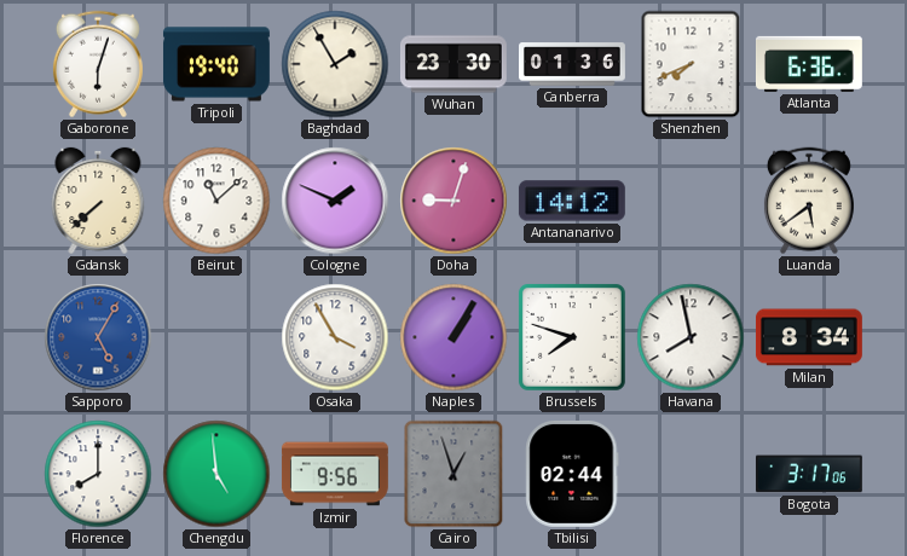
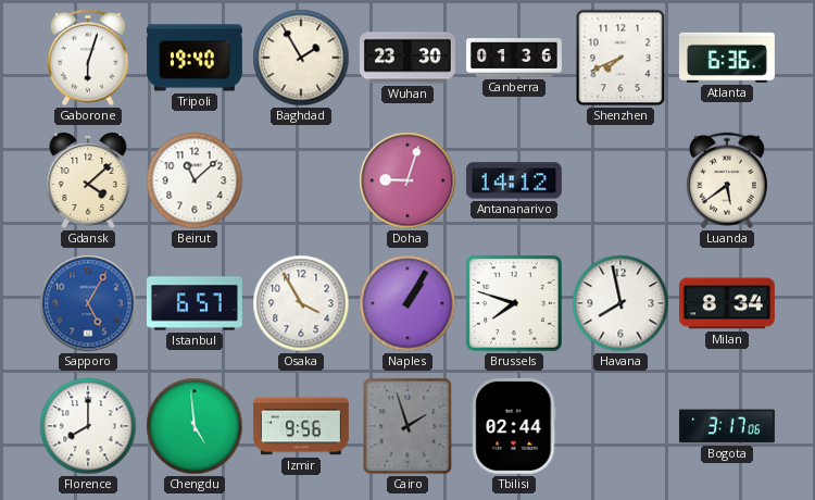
Gdansk: 7:38 -> 4:08 (88, 180)
Cologne: 1:49 -> none (335, 201)
Istanbul: none -> 6:57 (195, 303)
Cairo: 12:57 -> 1:57 (407, 426)
